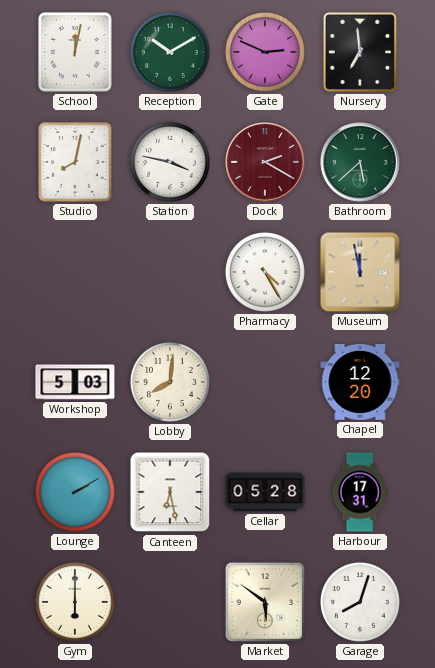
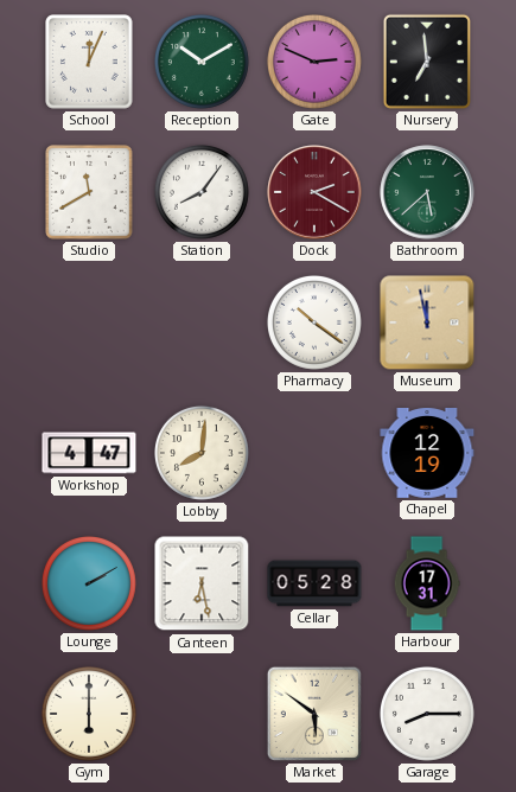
School: 12:02 -> 12:04 (89, 62)
Studio: 8:02 -> 11:40 (89, 192)
Station: 3:47 -> 8:06 (202, 192)
Pharmacy: 4:25 -> 10:21 (314, 322)
Workshop: 5:03 -> 4:47 (89, 453)
Chapel: 12:20 -> 12:19 (427, 454)
Garage: 8:03 -> 8:15 (427, 714)
